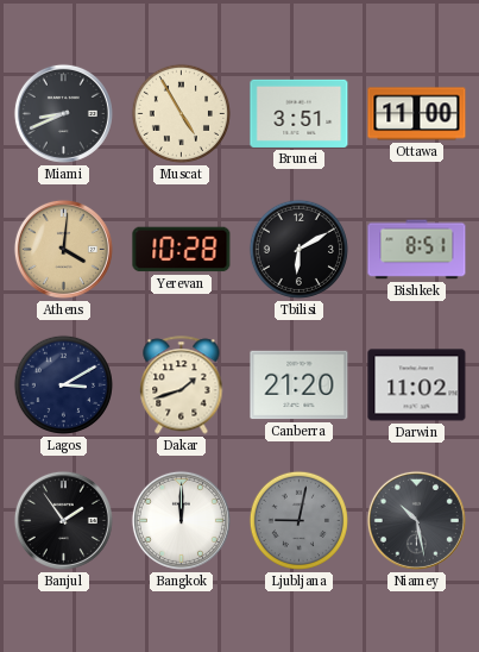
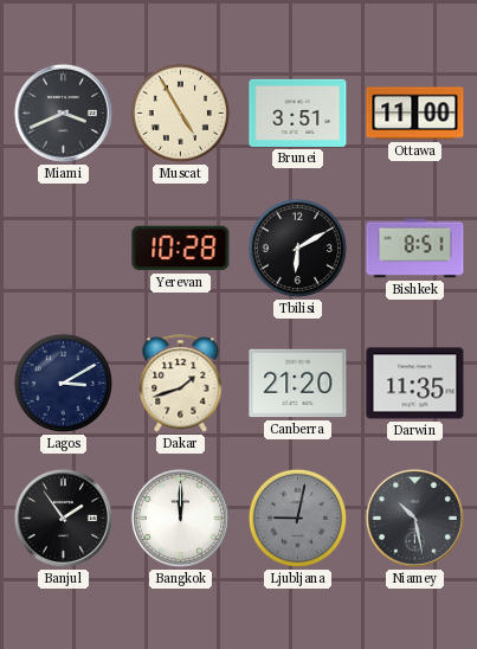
Miami: 8:41 -> 3:41 (63, 113)
Athens: 4:01 -> none (63, 249)
Darwin: 11:02 -> 11:35 (415, 384)
